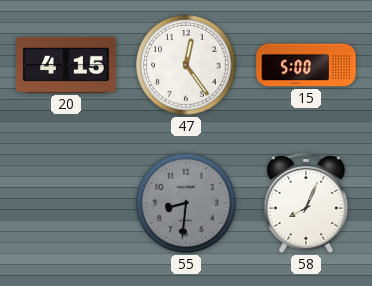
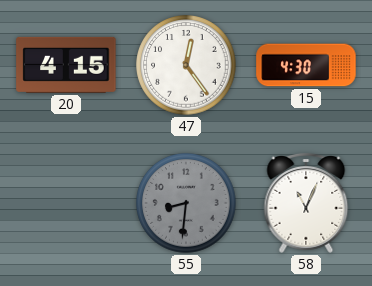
15: 5:00 -> 4:30 (306, 65)
58: 8:04 -> 11:04 (306, 204)
